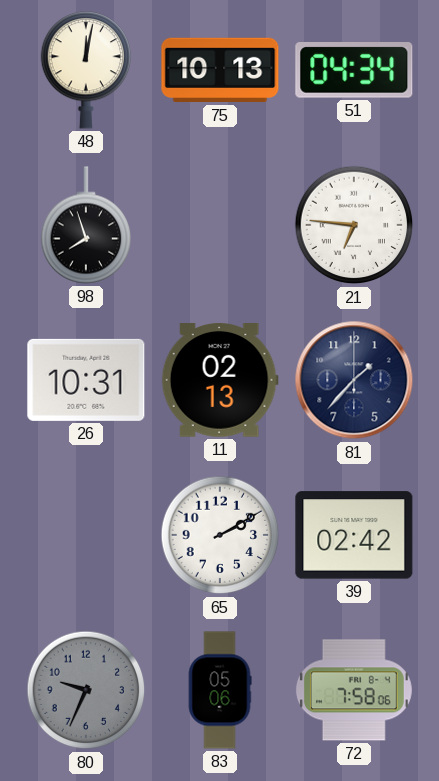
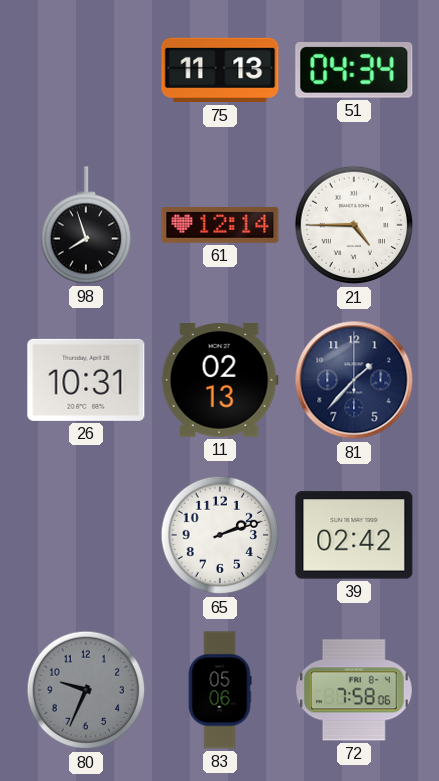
48: 12:02 -> none (85, 70)
75: 10:13 -> 11:13 (220, 70)
61: none -> 12:14 (220, 225)
21: 6:46 -> 4:45 (354, 225)
65: 2:10 -> 2:12 (220, 535)
